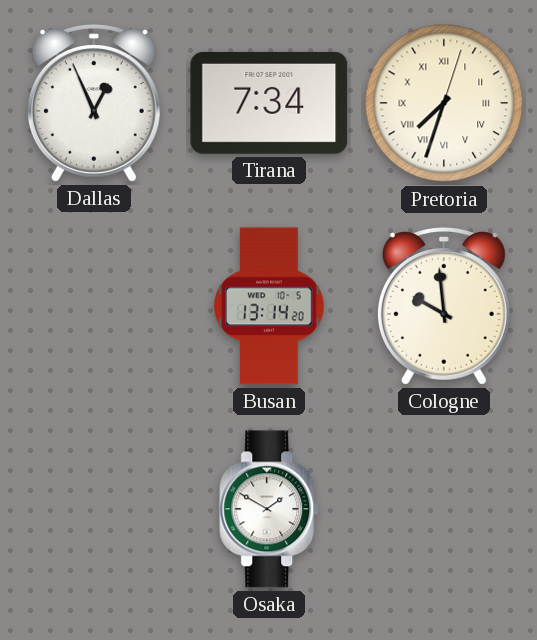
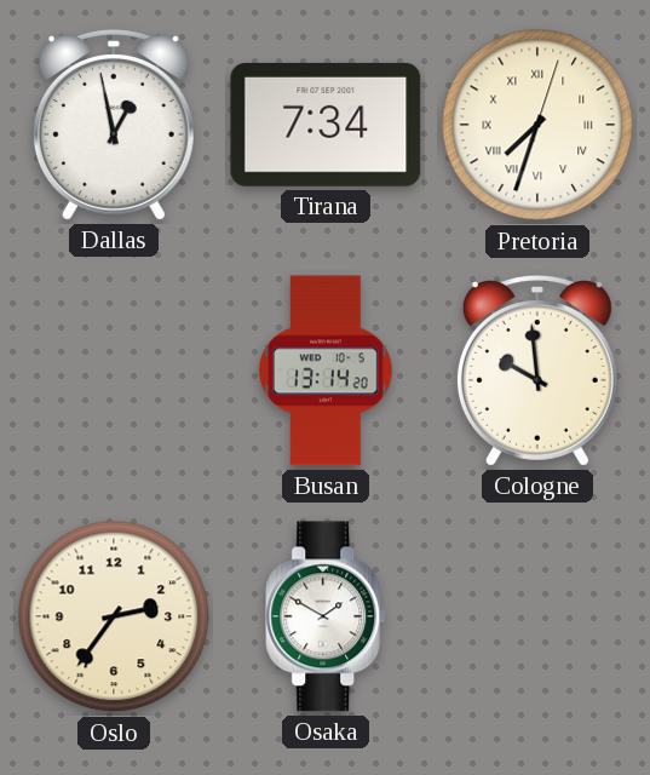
Dallas: 12:56 -> 12:58 (114, 126)
Oslo: none -> 2:36 (114, 616)
